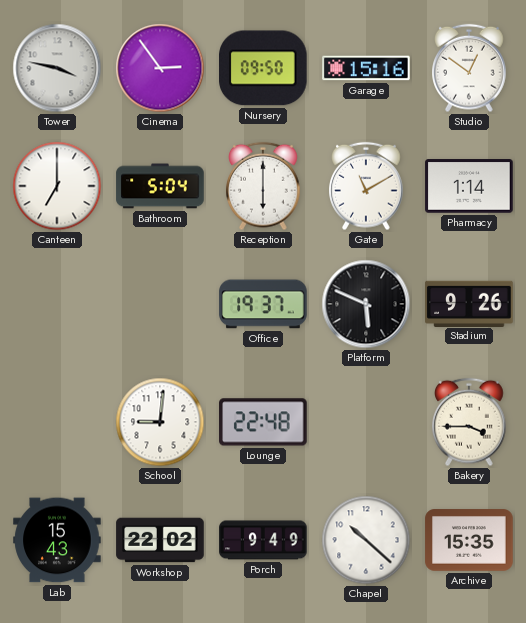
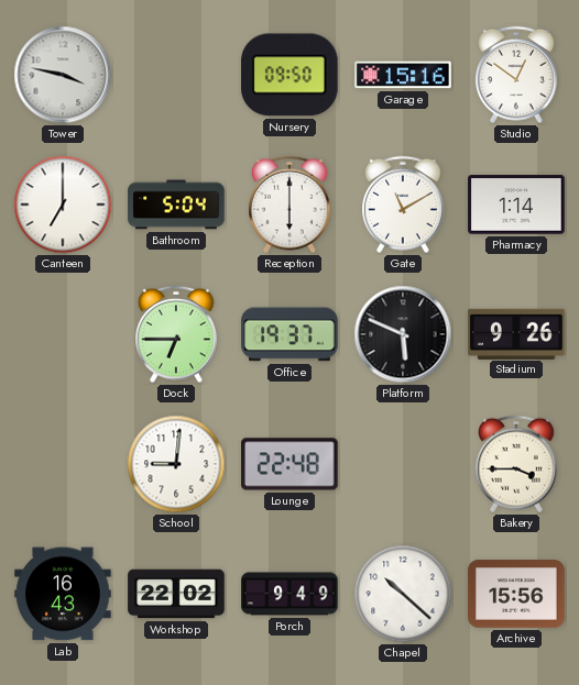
Cinema: 2:54 -> none (160, 68)
Dock: none -> 6:45 (177, 334)
Lab: 15:43 -> 16:43 (63, 594)
Archive: 15:35 -> 15:56 (516, 594)
